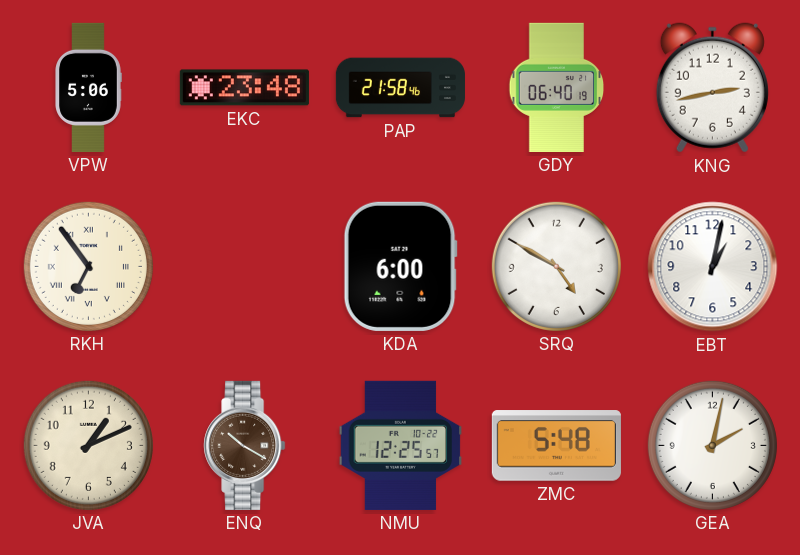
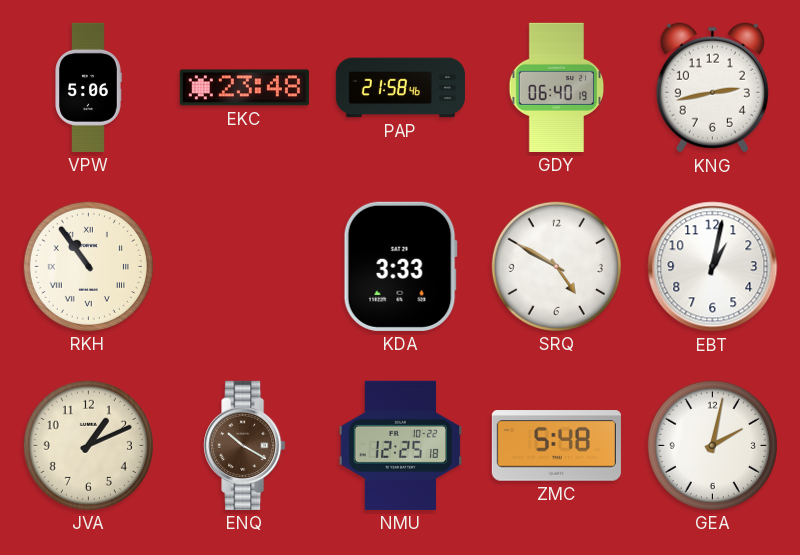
RKH: 6:54 -> 10:54 (88, 266)
KDA: 6:00 -> 3:33 (400, 266)
NMU: 12:25:57 -> 12:25:18 (401, 445)
